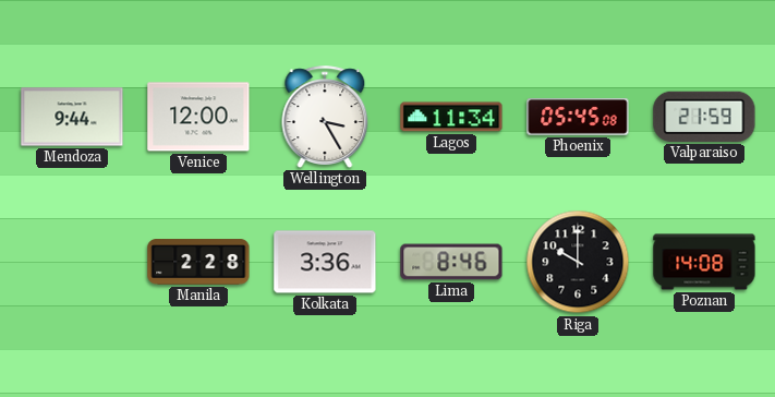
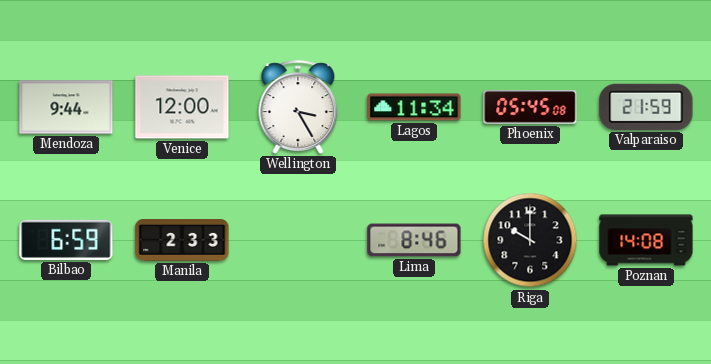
Bilbao: none -> 6:59 (66, 240)
Manila: 2:28 -> 2:33 (182, 240)
Kolkata: 3:36 -> none (325, 262)
